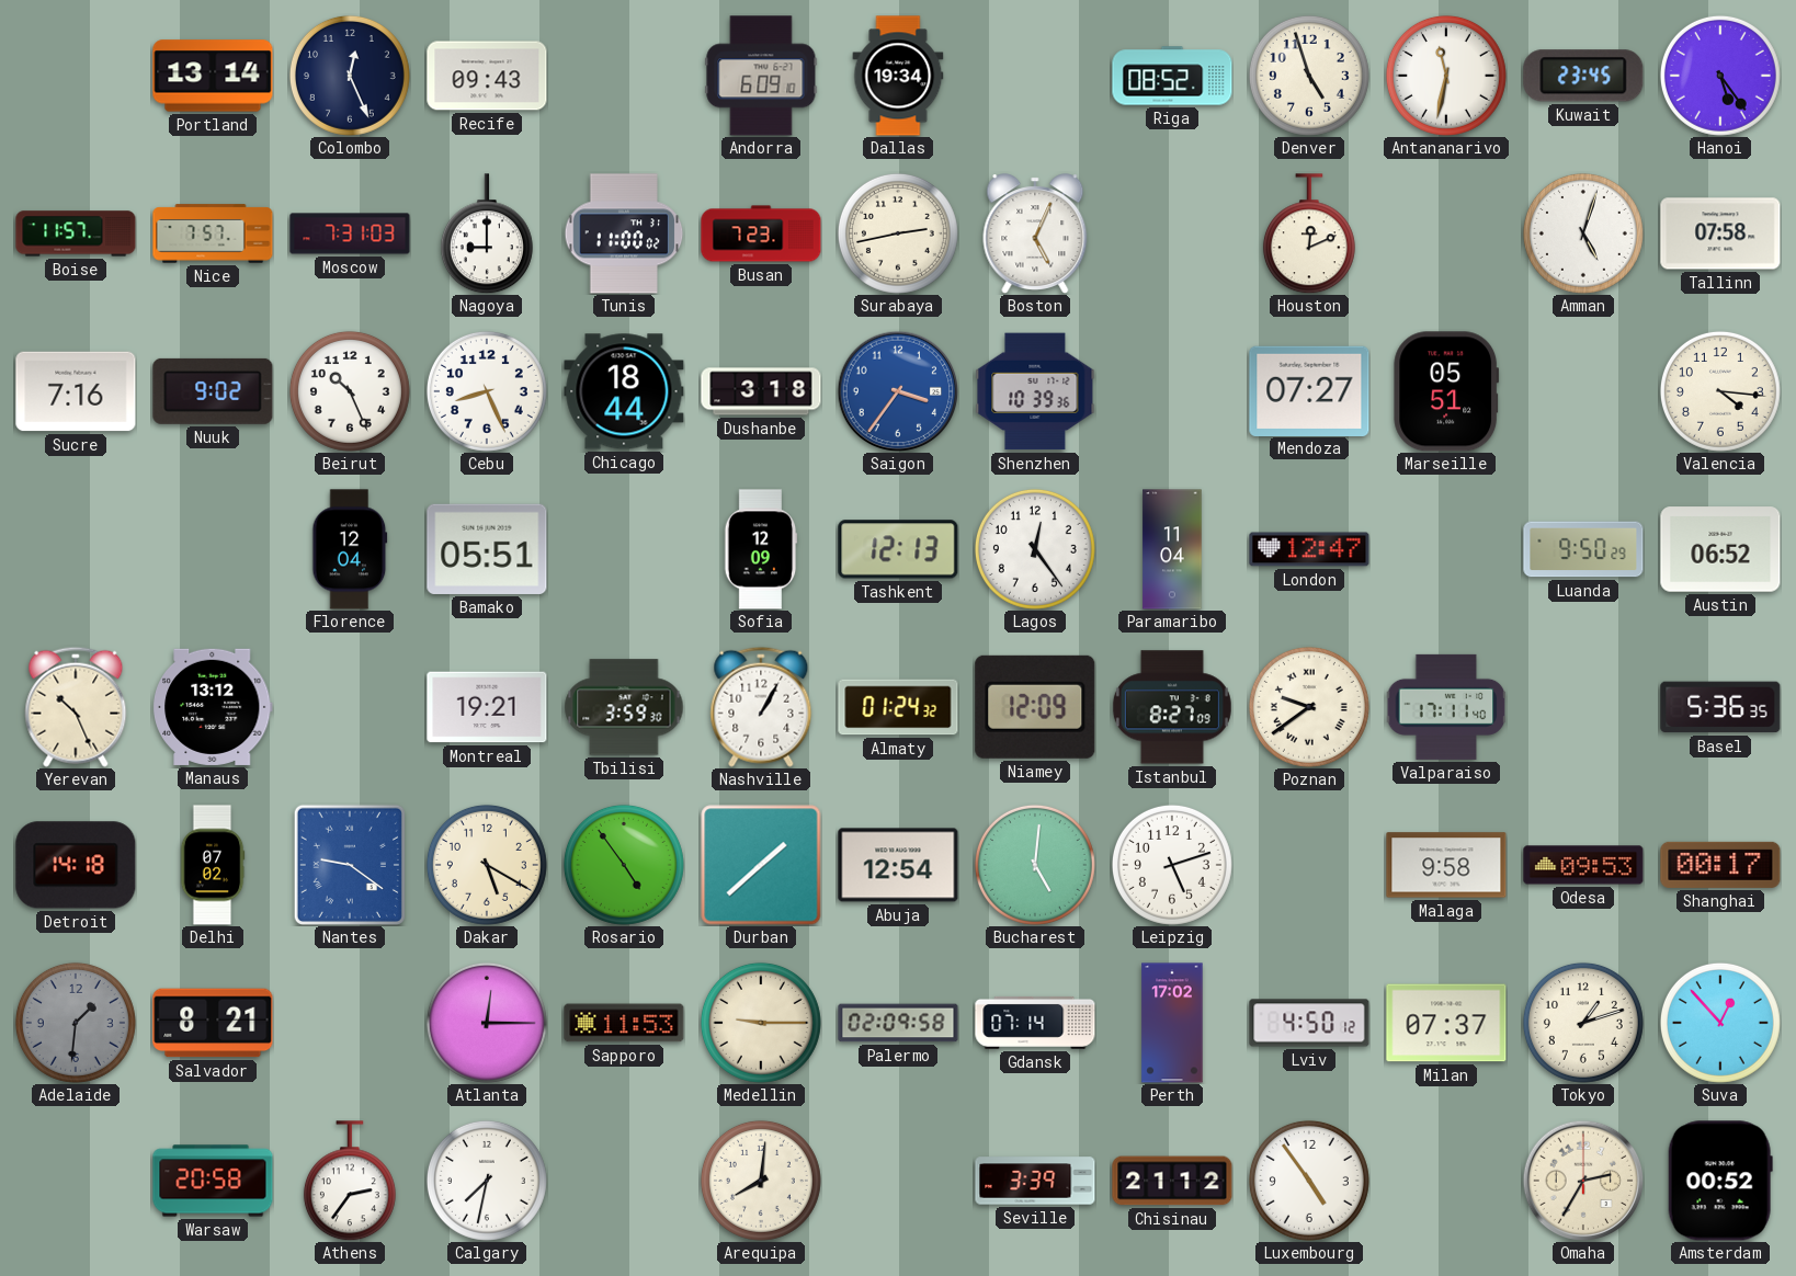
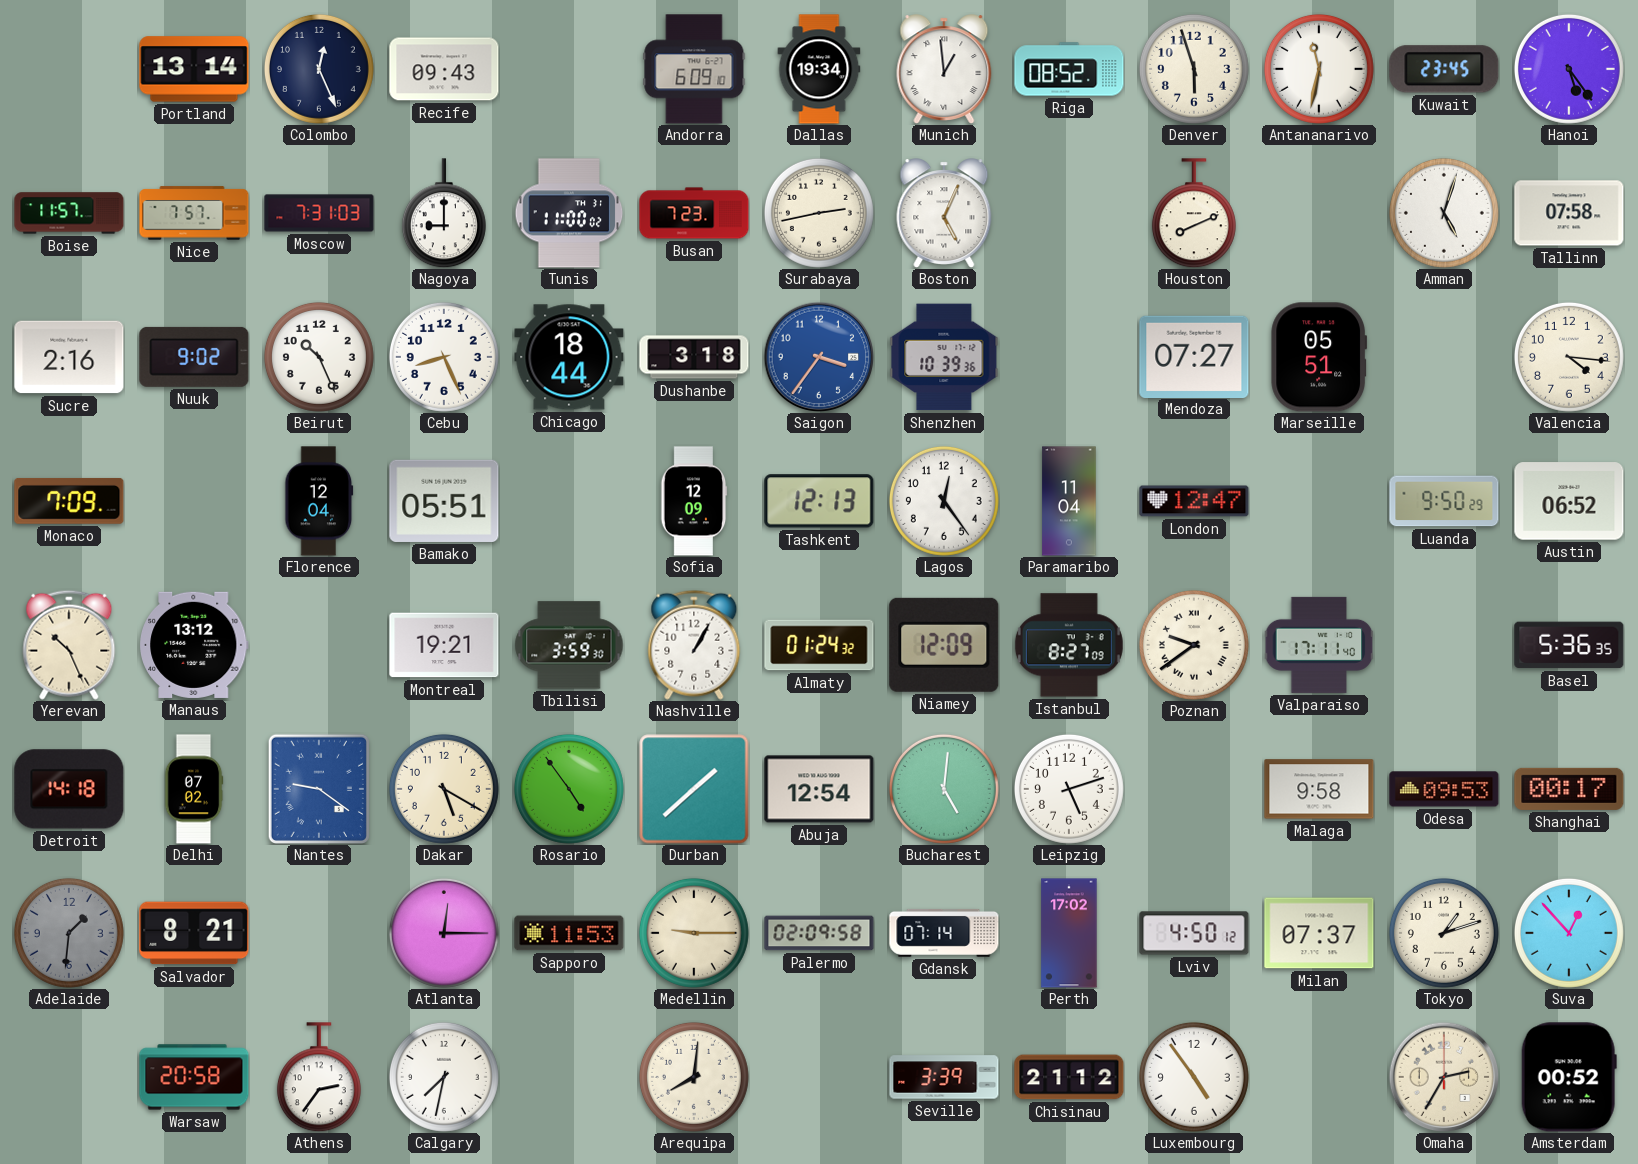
Munich: none -> 12:59 (944, 69)
Denver: 4:57 -> 5:57 (1194, 69)
Houston: 12:11 -> 8:11 (1194, 213)
Sucre: 7:16 -> 2:16 (69, 357)
Monaco: none -> 7:09 (69, 501)
